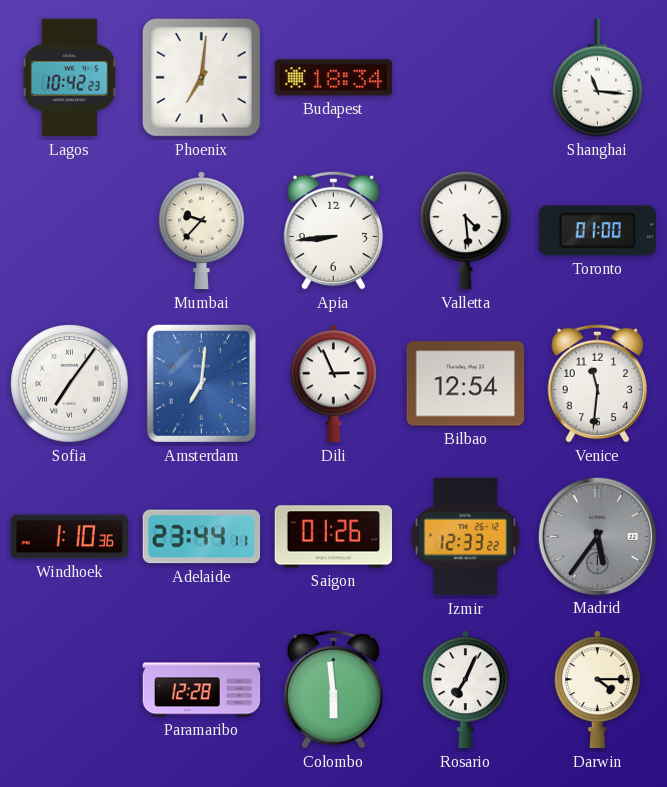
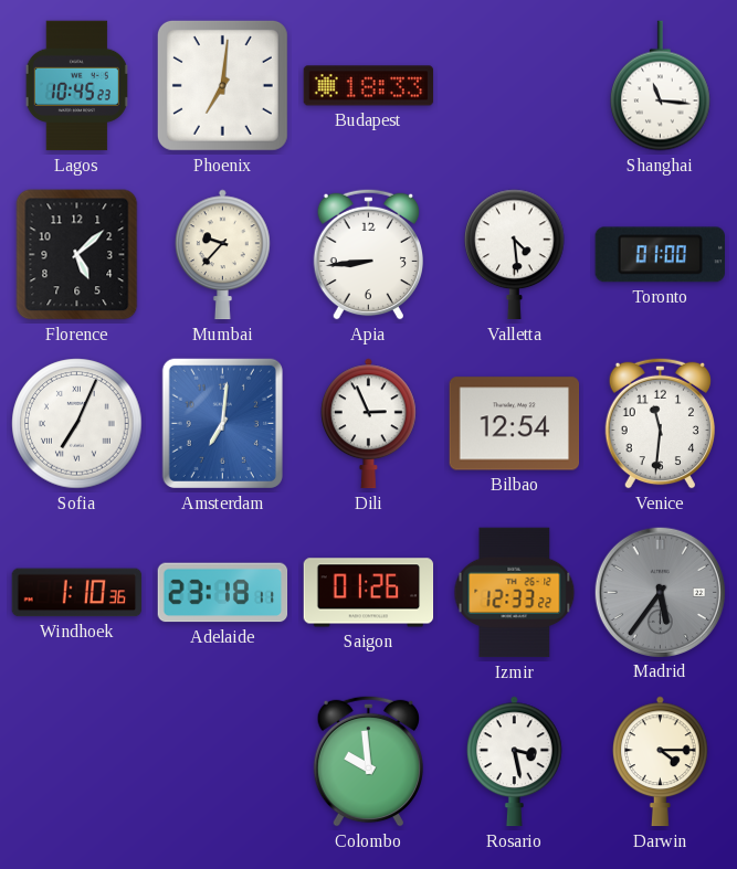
Lagos: 10:42 -> 10:45 (76, 86)
Budapest: 18:34 -> 18:33 (369, 86)
Florence: none -> 5:08 (77, 255)
Sofia: 7:06 -> 7:04 (77, 424)
Adelaide: 23:44 -> 23:18 (223, 593)
Paramaribo: 12:28 -> none (202, 690)
Colombo: 5:59 -> 9:59 (368, 761)
Rosario: 7:04 -> 3:28 (515, 762)
